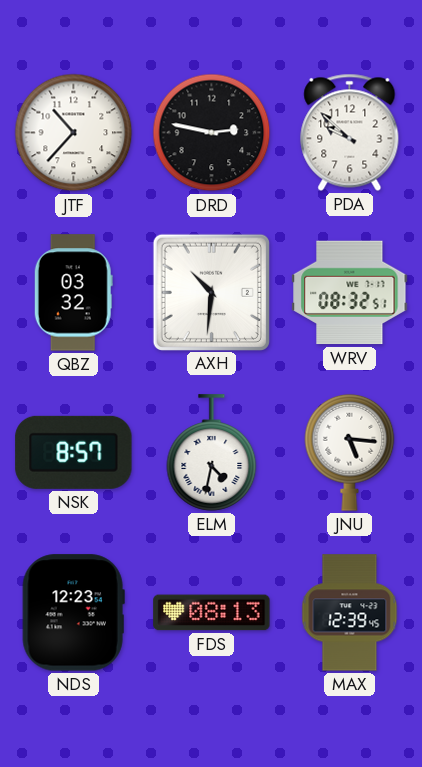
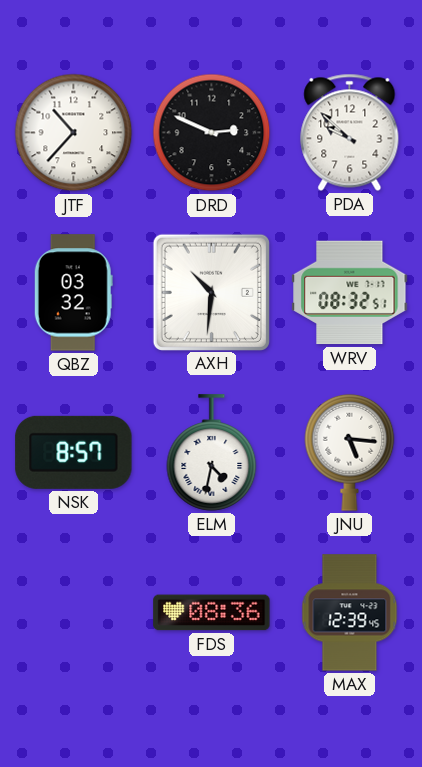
DRD: 2:47 -> 2:49 (212, 133)
NDS: 12:23 -> none (73, 613)
FDS: 08:13 -> 08:36 (212, 613)
